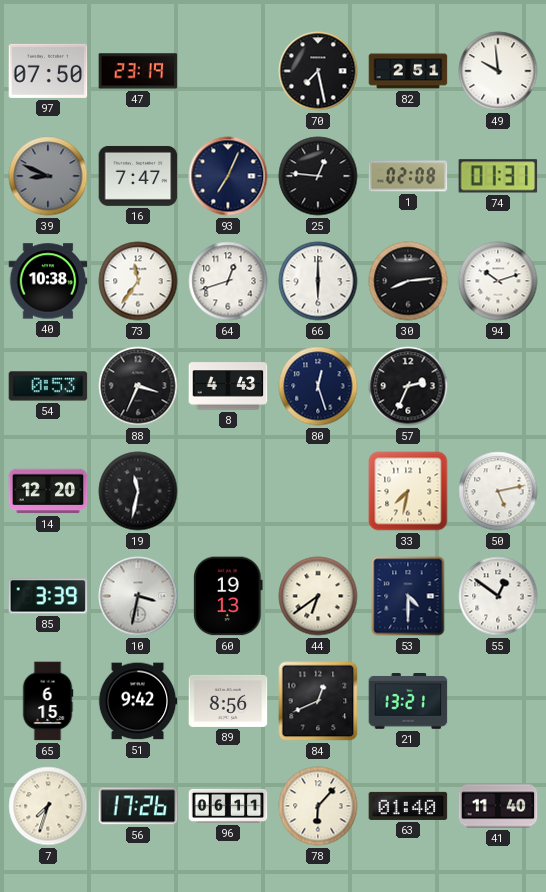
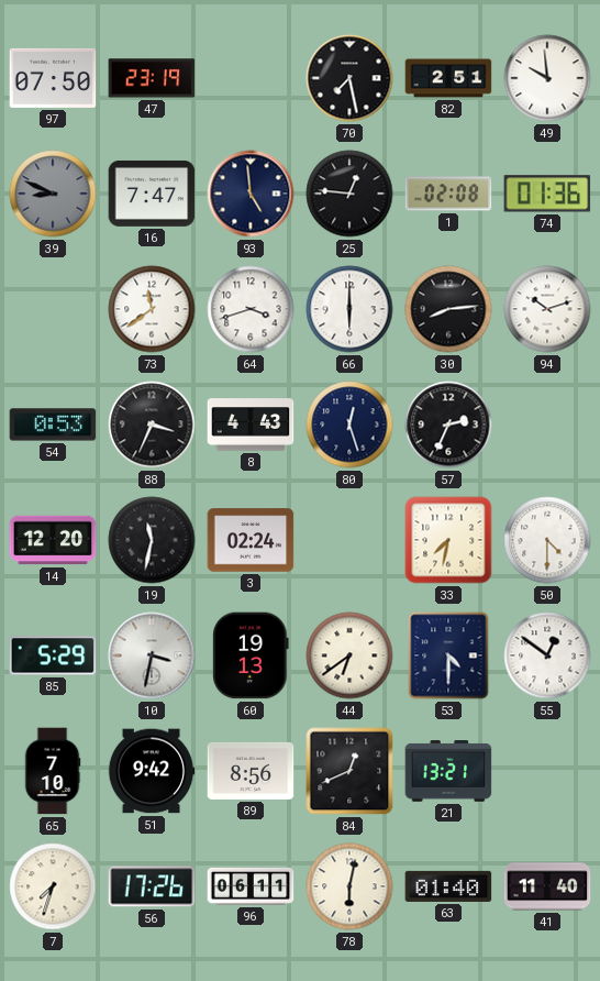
93: 7:04 -> 4:59 (251, 194)
74: 01:31 -> 01:36 (547, 194)
40: 10:38 -> none (48, 281)
73: 11:36 -> 11:39 (152, 309)
64: 12:42 -> 3:42 (251, 309)
3: none -> 02:24 (251, 540)
50: 5:13 -> 4:30 (547, 540)
85: 3:39 -> 5:29 (53, 655)
65: 6:15 -> 7:10 (53, 771)
78: 6:07 -> 6:02 (349, 886)
